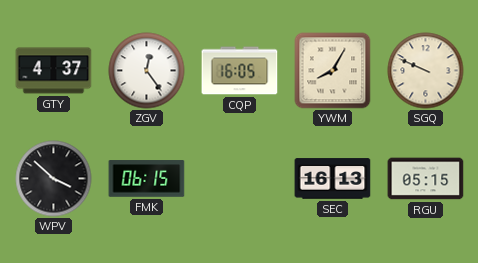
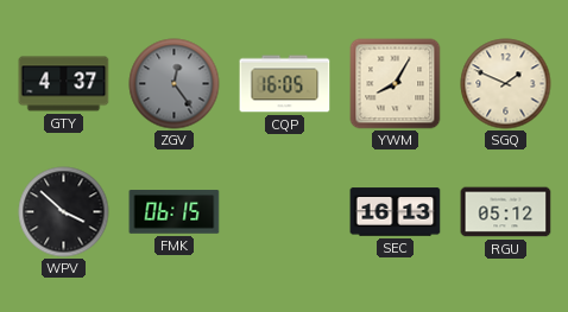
ZGV dial: white -> grey (175, 84)
SGQ: 9:49 -> 1:49 (506, 84)
RGU: 05:15 -> 05:12 (506, 212)
